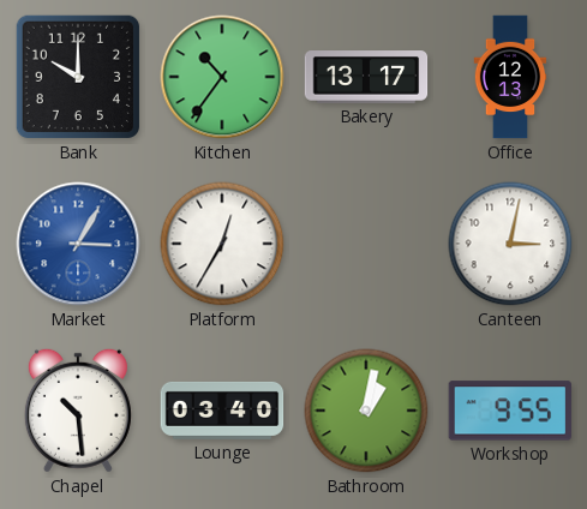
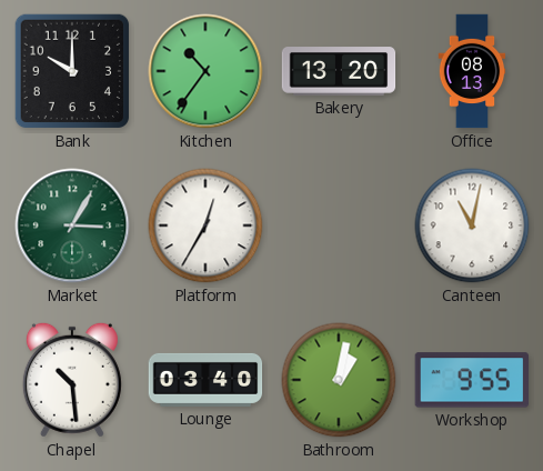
Bakery: 13:17 -> 13:20 (339, 71)
Office: 12:13 -> 08:13 (472, 71)
Market dial: blue -> green (72, 226)
Canteen: 3:02 -> 11:02 (472, 226)
